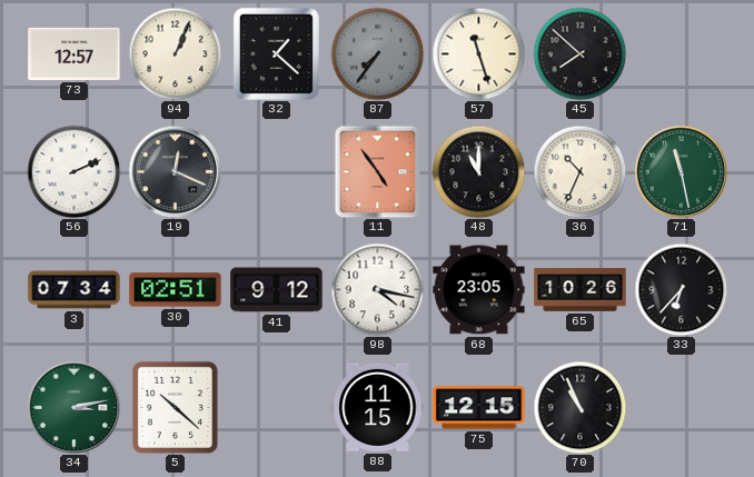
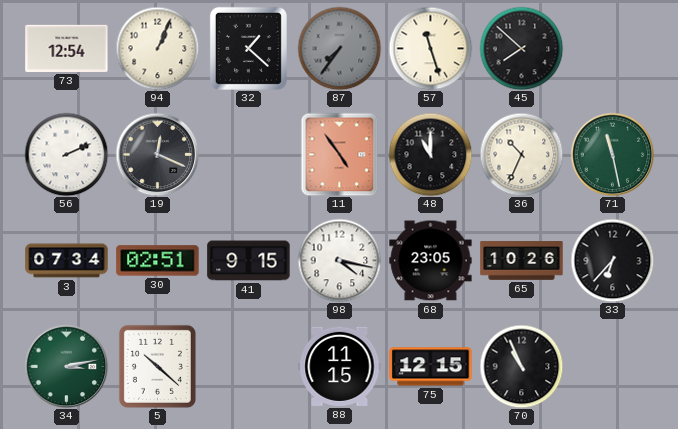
73: 12:57 -> 12:54 (67, 48)
41: 9:12 -> 9:15 (249, 261)
